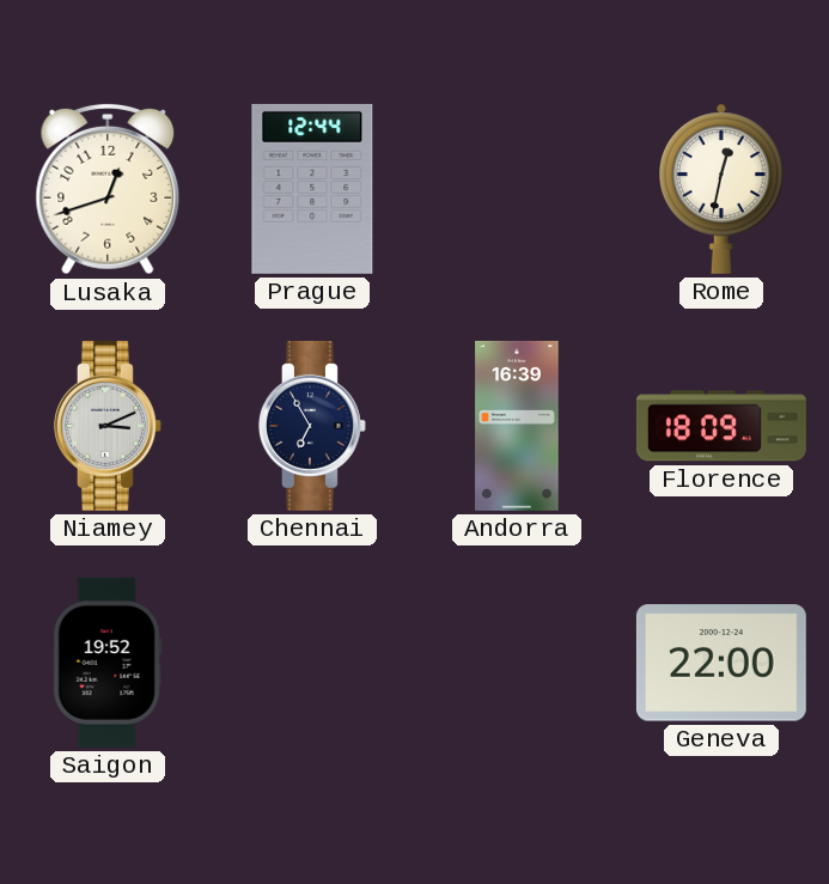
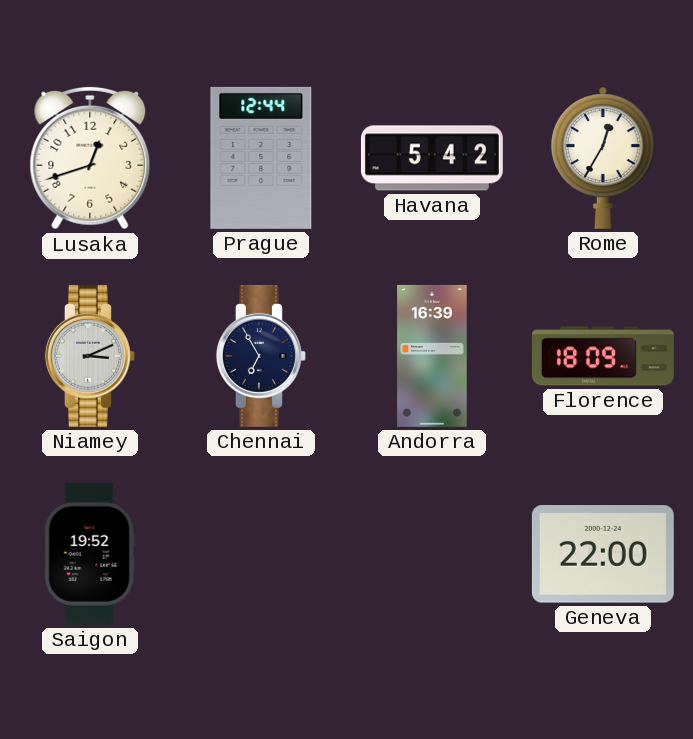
Havana: none -> 5:42 (432, 158)
Rome: 12:32 -> 12:35 (603, 158)
